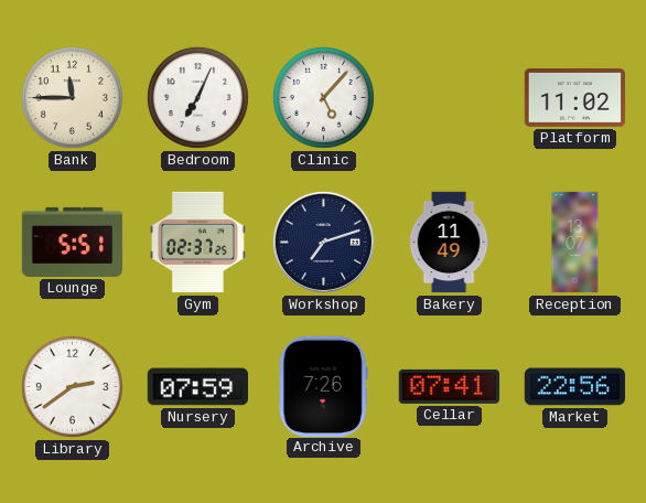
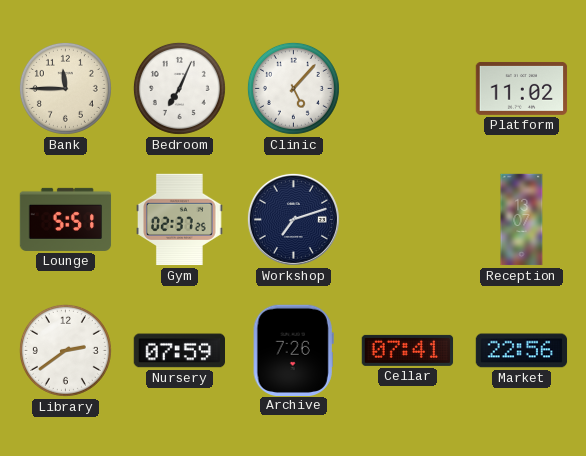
Bakery: 11:49 -> none (449, 243)
